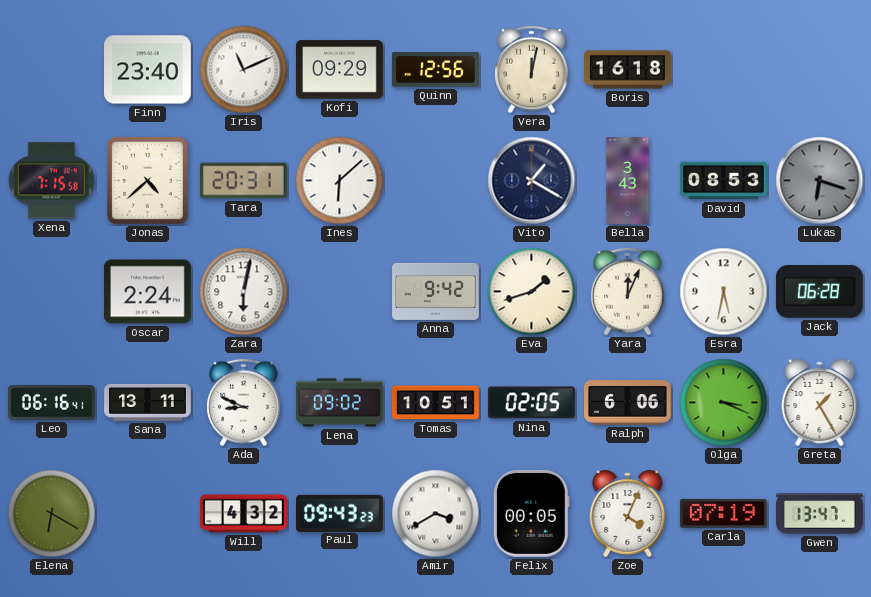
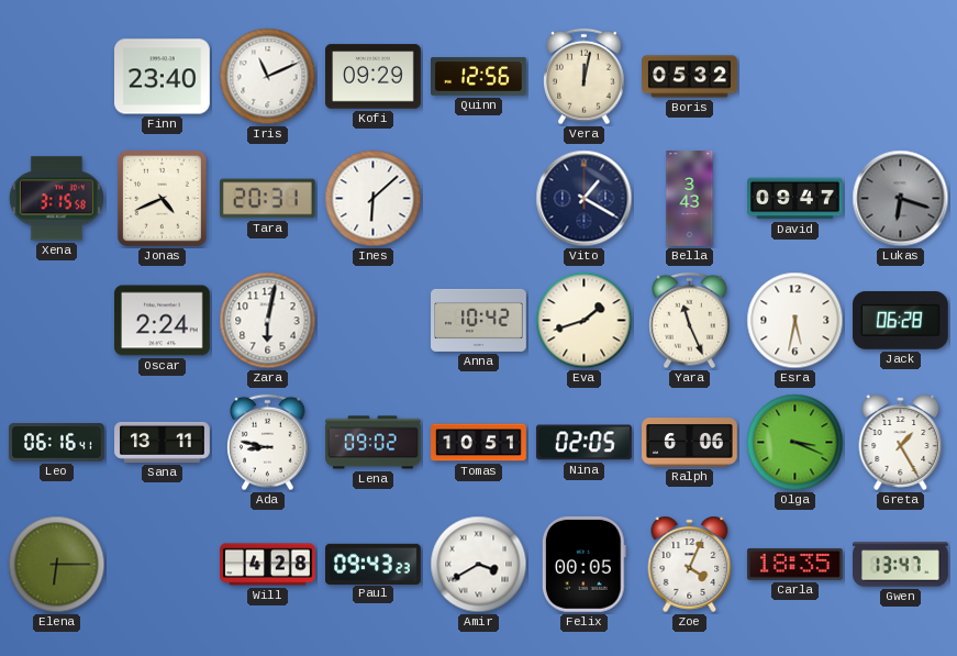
Boris: 16:18 -> 05:32 (690, 77)
Xena: 7:15 -> 3:15 (56, 199)
Jonas: 4:38 -> 4:41 (162, 198)
David: 08:53 -> 09:47 (795, 199)
Anna: 9:42 -> 10:42 (479, 320)
Yara: 12:04 -> 11:26 (690, 321)
Ada: 8:49 -> 8:47 (268, 443)
Elena: 6:20 -> 6:15 (57, 565)
Will: 4:32 -> 4:28 (268, 565)
Carla: 07:19 -> 18:35 (794, 564)
